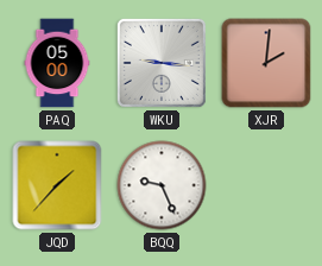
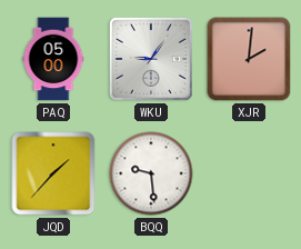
WKU: 9:16 -> 9:06 (151, 59)
BQQ: 9:26 -> 9:29 (151, 173)
